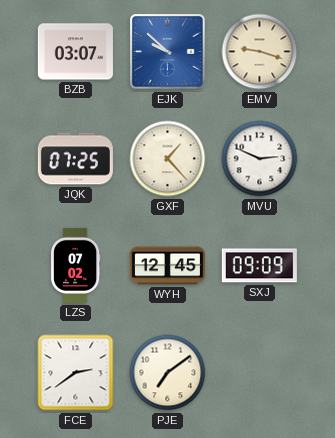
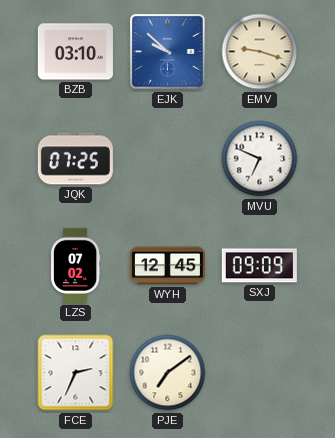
BZB: 03:07 -> 03:10 (75, 52)
GXF: 1:23 -> none (168, 159)
MVU: 2:49 -> 6:49 (260, 159)
FCE: 2:39 -> 2:34 (76, 373)
